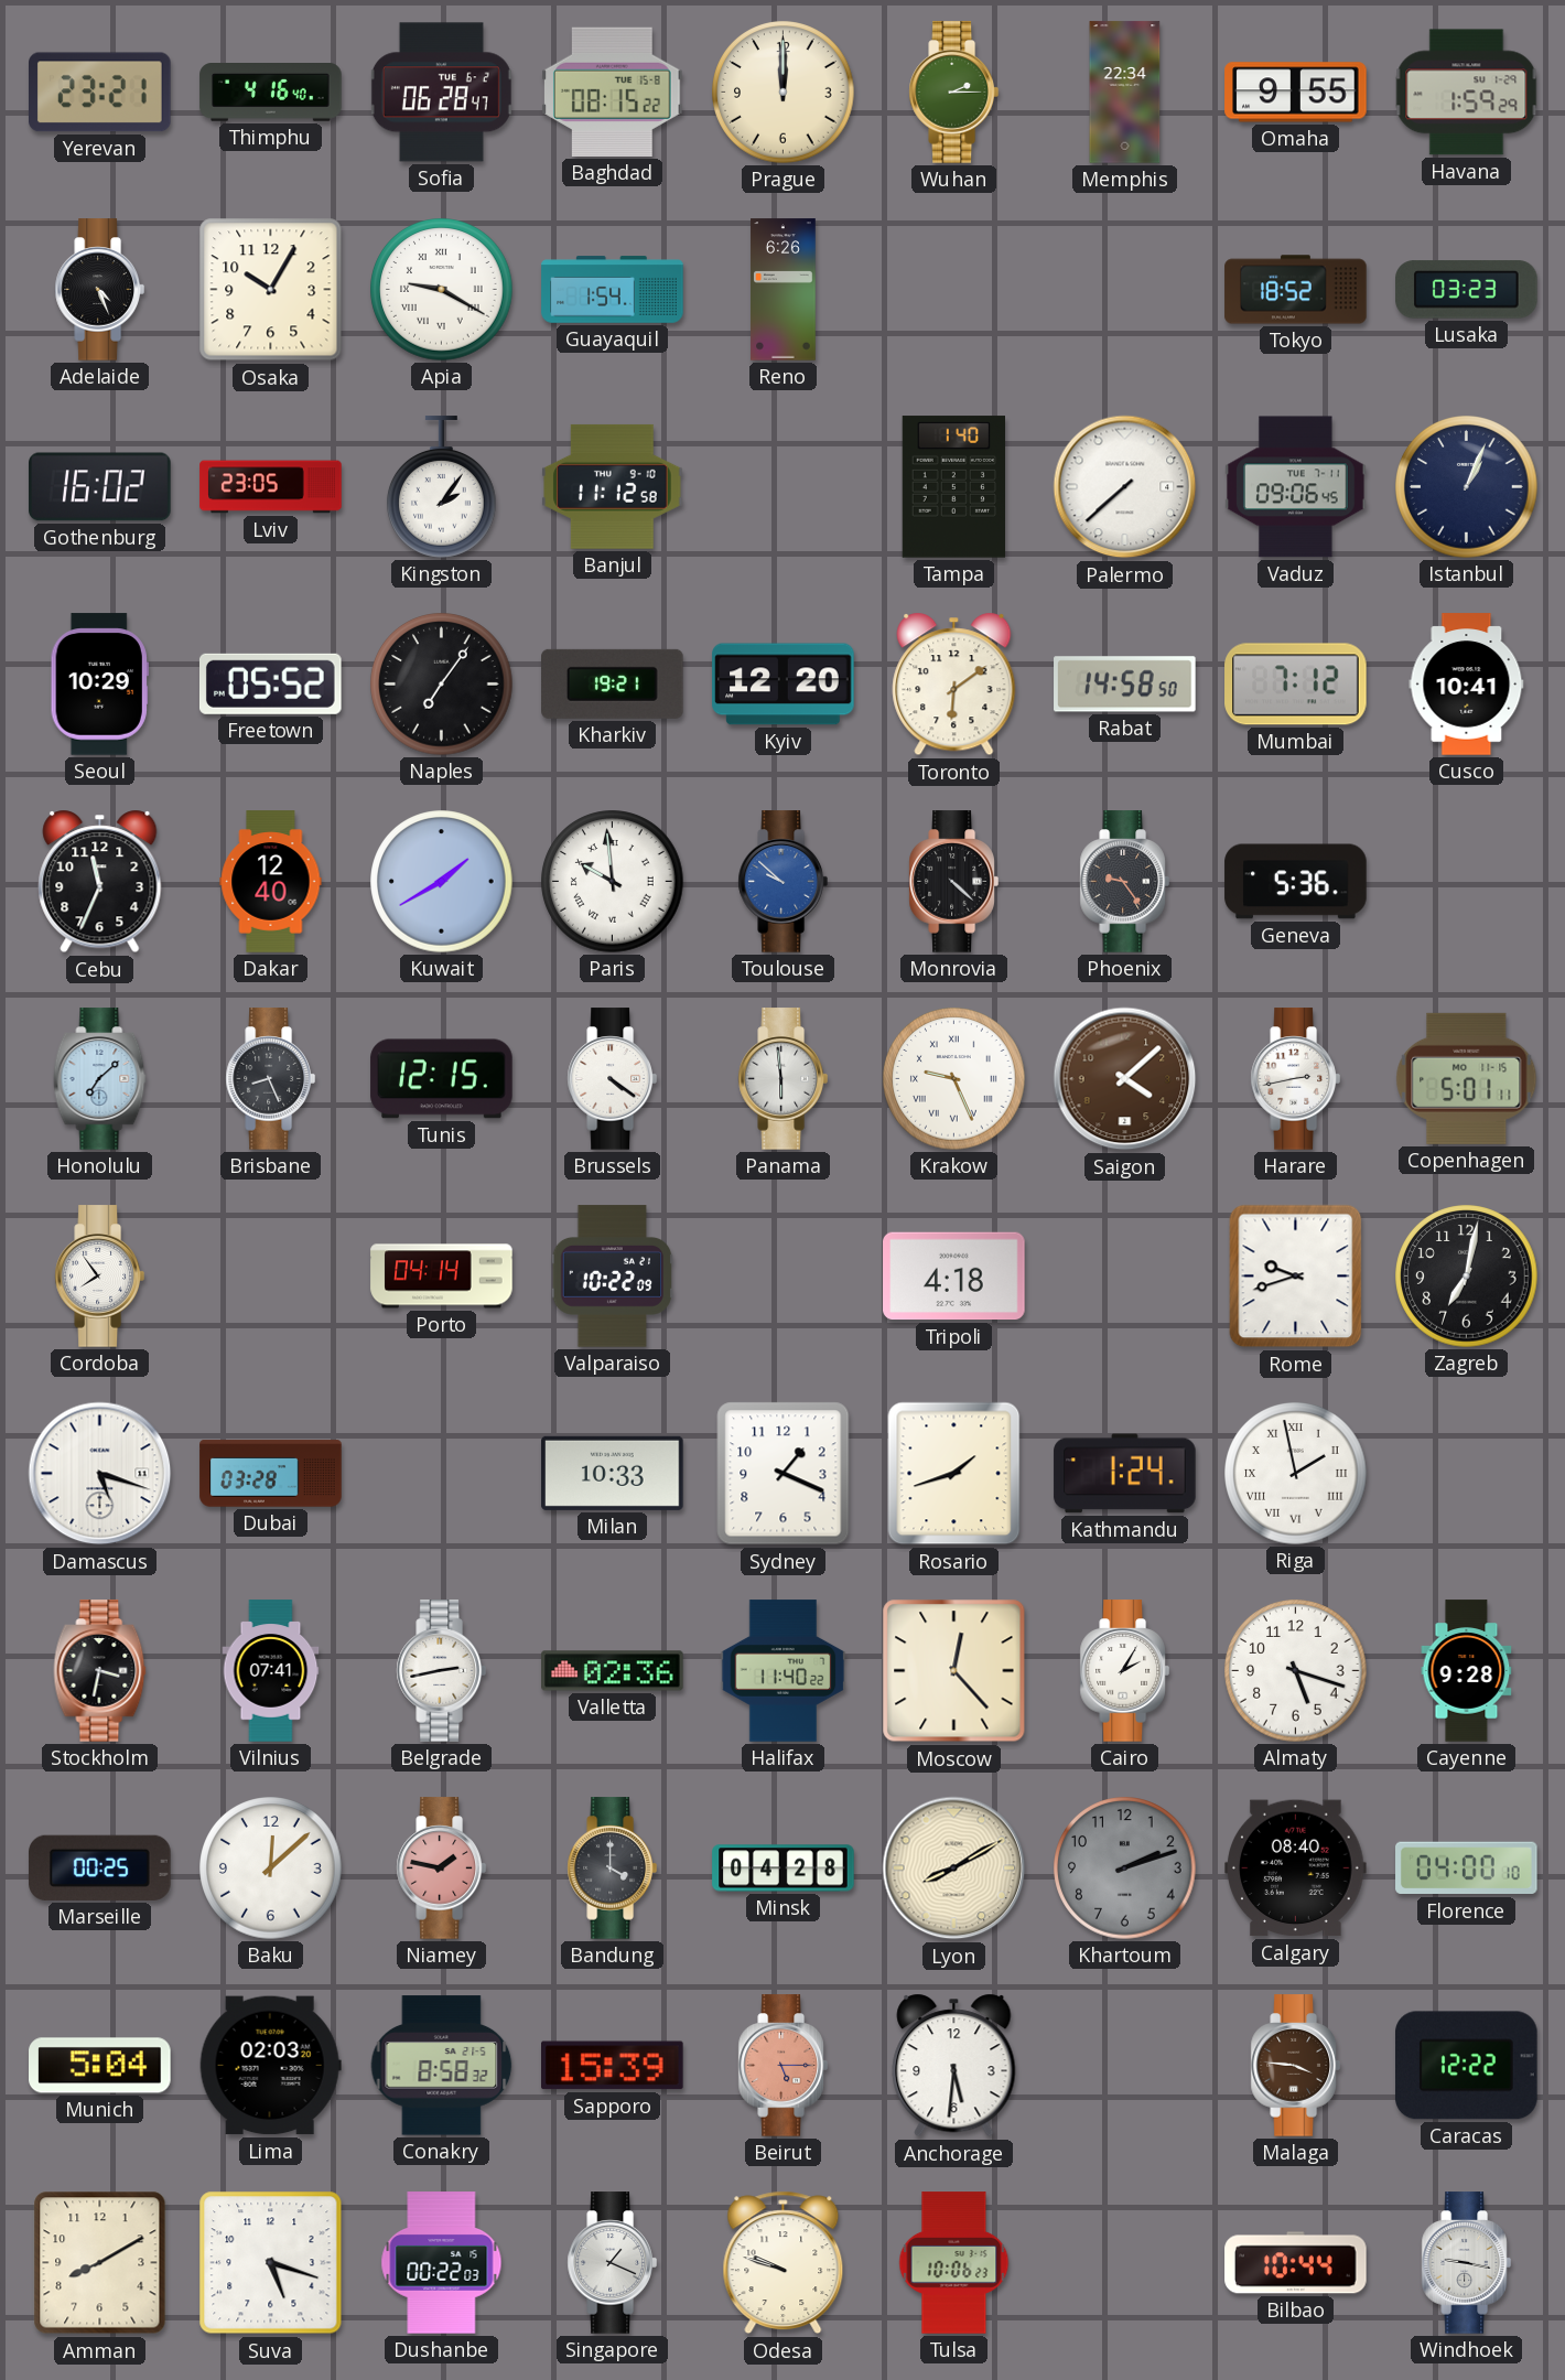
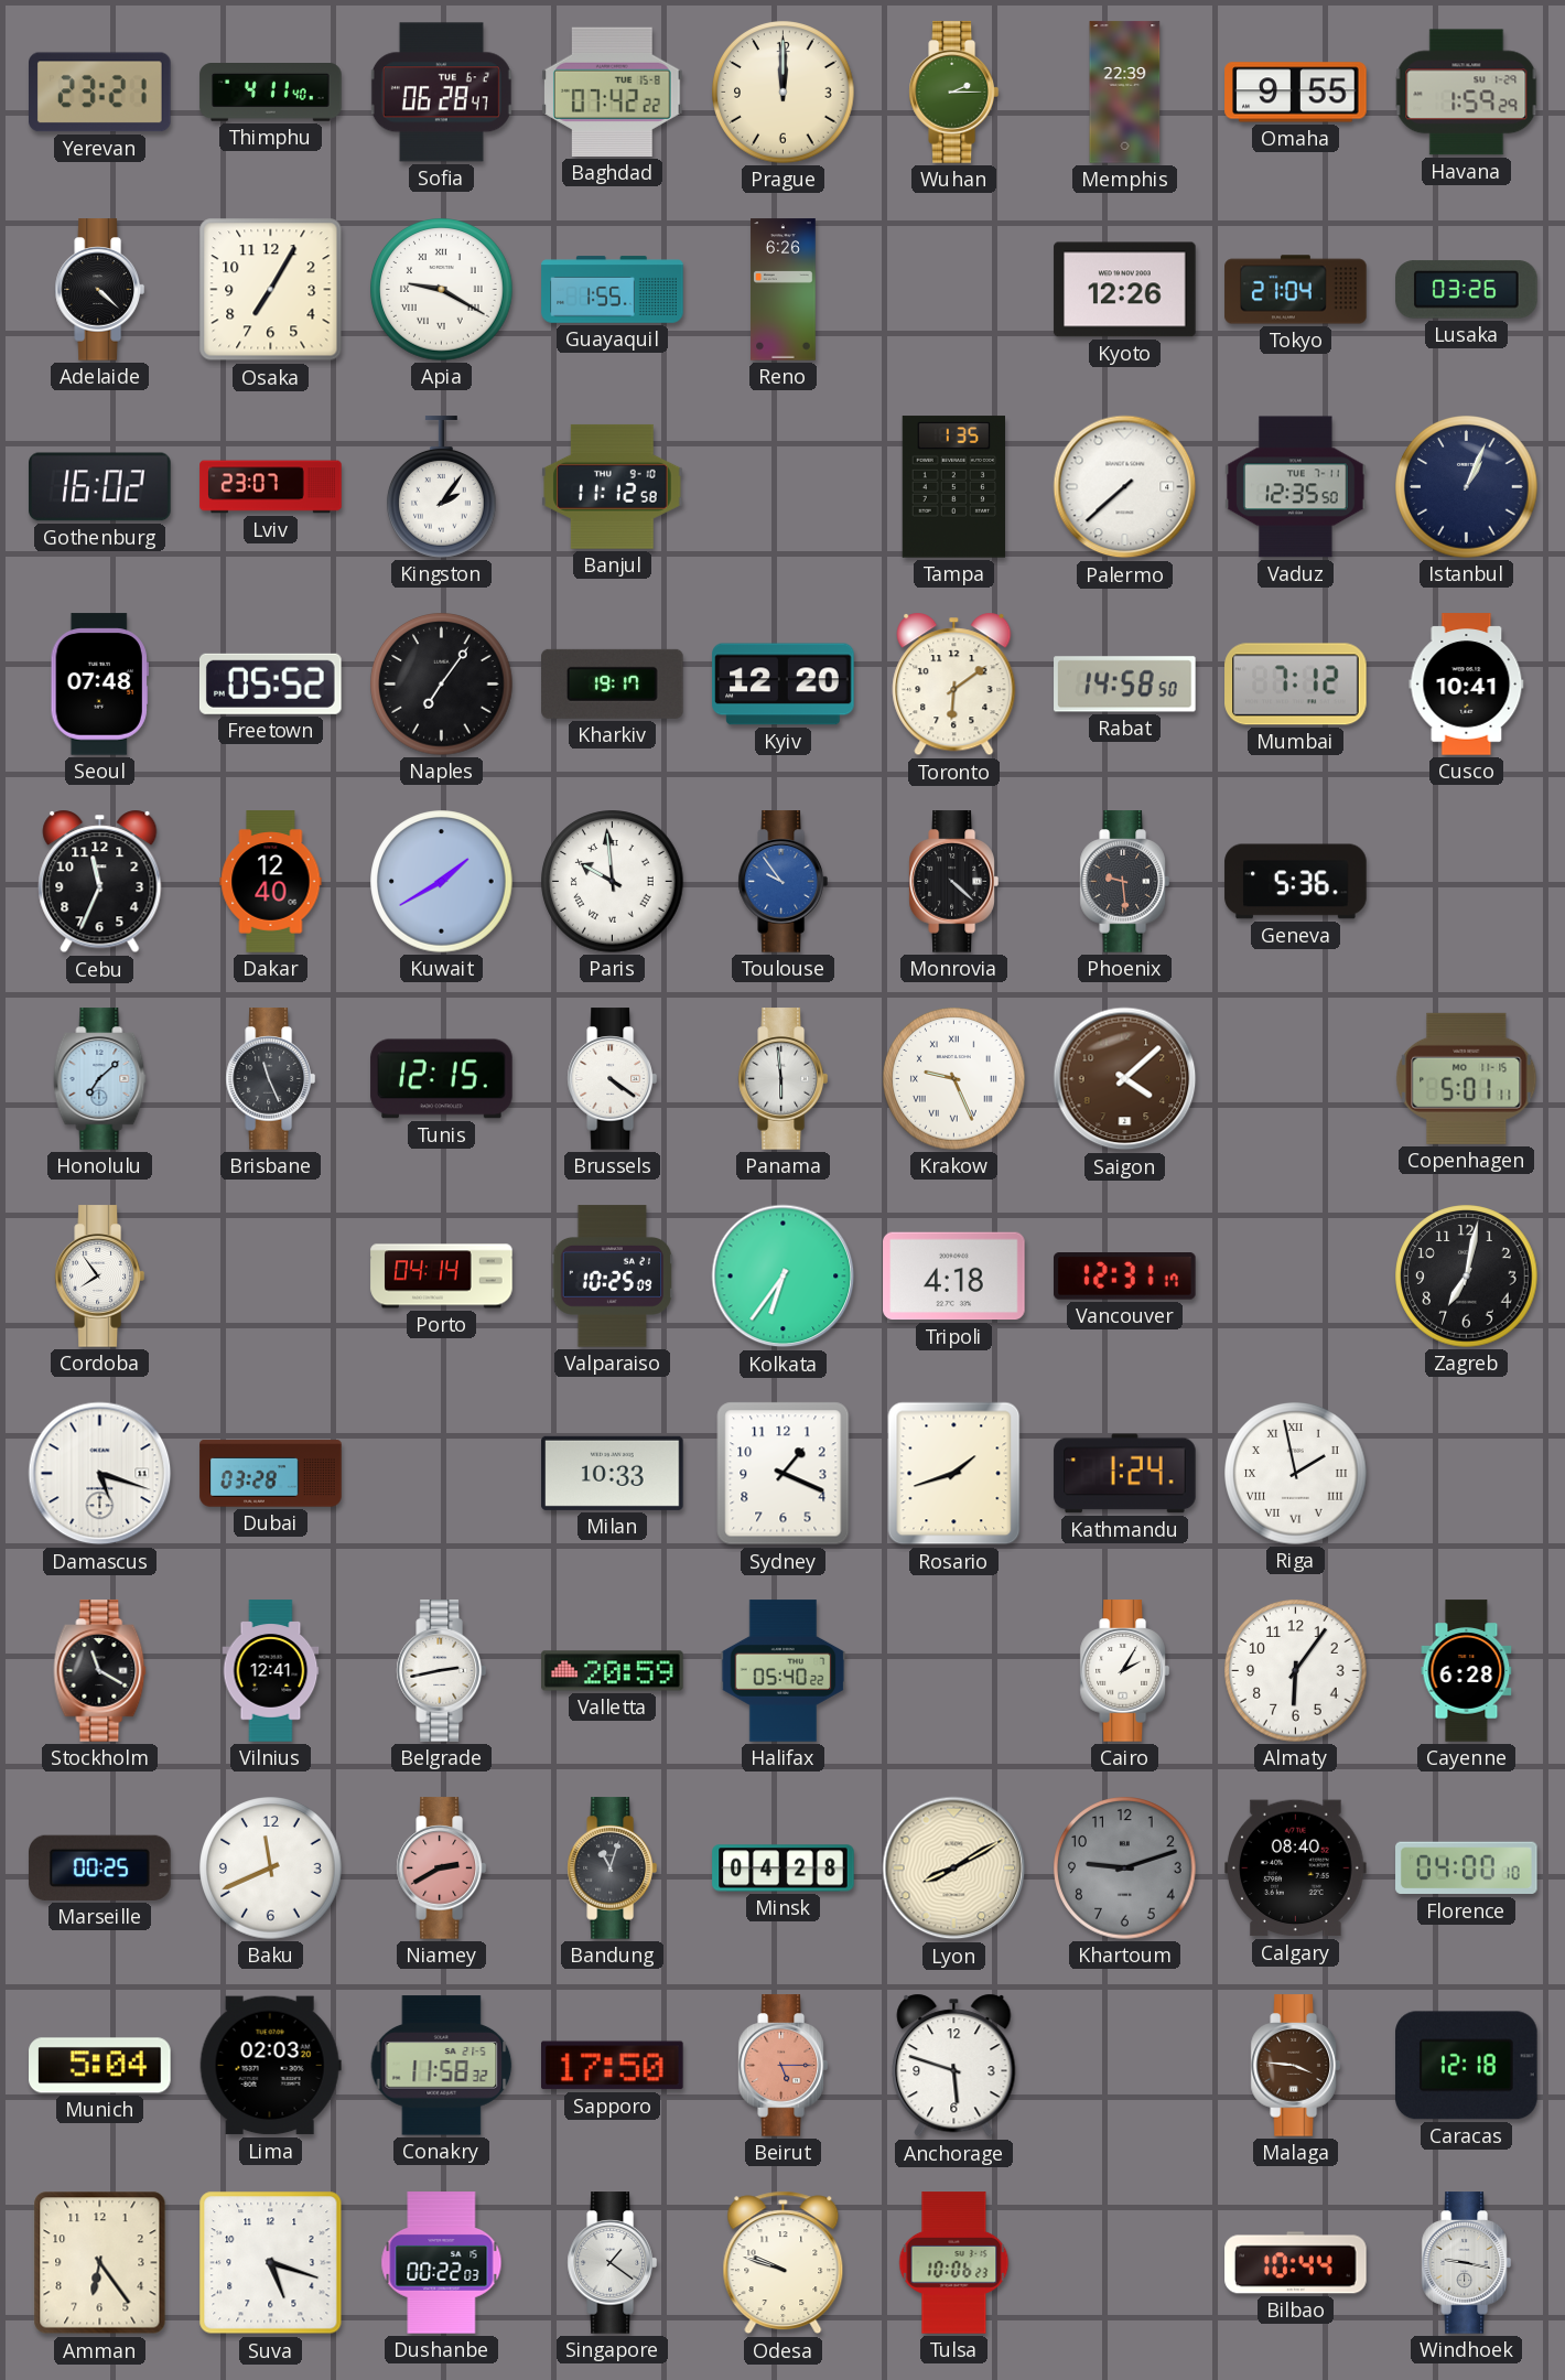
Thimphu: 4:16 -> 4:11 (271, 93)
Baghdad: 08:15 -> 07:42 (613, 91)
Memphis: 22:34 -> 22:39 (1125, 93)
Adelaide: 4:26 -> 4:22 (99, 290)
Osaka: 10:05 -> 7:05 (271, 290)
Guayaquil: 1:54 -> 1:55 (613, 290)
Kyoto: none -> 12:26 (1125, 290)
Tokyo: 18:52 -> 21:04 (1296, 290)
Lusaka: 03:23 -> 03:26 (1467, 290)
Lviv: 23:05 -> 23:07 (271, 487)
Tampa: 1:40 -> 1:35 (953, 487)
Vaduz: 09:06 -> 12:35 (1296, 487)
Seoul: 10:29 -> 07:48 (99, 685)
Kharkiv: 19:21 -> 19:17 (613, 683)
Toulouse: 9:52 -> 9:54 (782, 882)
Phoenix: 9:24 -> 9:29 (1124, 882)
Brisbane: 8:26 -> 11:26 (270, 1079)
Harare: 2:43 -> none (1295, 1079)
Valparaiso: 10:22 -> 10:25 (613, 1277)
Kolkata: none -> 6:36 (784, 1277)
Vancouver: none -> 12:31 (1125, 1277)
Rome: 9:42 -> none (1296, 1277)
Stockholm: 3:32 -> 11:20 (100, 1671)
Vilnius: 07:41 -> 12:41 (271, 1671)
Valletta: 02:36 -> 20:59 (613, 1671)
Halifax: 11:40 -> 05:40 (784, 1671)
Moscow: 12:23 -> none (954, 1671)
Almaty: 5:18 -> 6:06 (1296, 1671)
Cayenne: 9:28 -> 6:28 (1467, 1671)
Baku: 12:08 -> 11:41 (271, 1869)
Niamey: 1:47 -> 2:40 (441, 1869)
Bandung: 4:00 -> 11:03 (612, 1869)
Khartoum: 2:12 -> 9:12 (1125, 1869)
Conakry: 8:58 -> 11:58 (442, 2066)
Sapporo: 15:39 -> 17:50 (613, 2066)
Anchorage: 5:31 -> 5:48 (954, 2066)
Caracas: 12:22 -> 12:18 (1467, 2066)
Amman: 8:10 -> 6:24 (100, 2263)
Singapore: 1:19 -> 1:21 (612, 2263)
